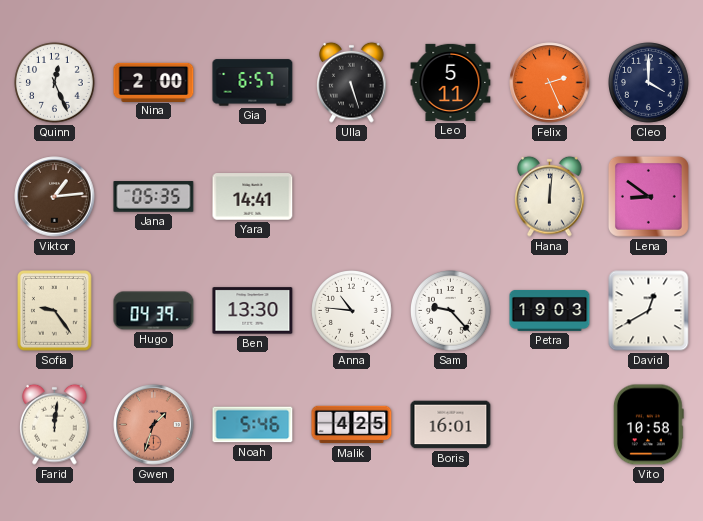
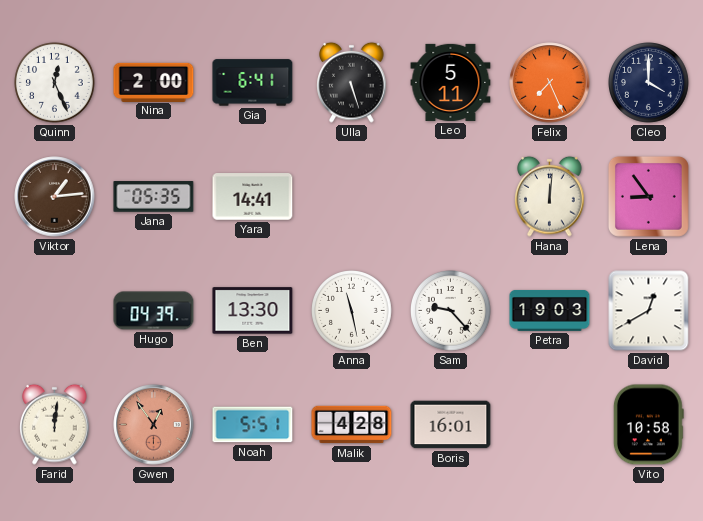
Gia: 6:57 -> 6:41 (253, 83)
Felix: 2:26 -> 7:26 (550, 83)
Lena: 8:51 -> 8:54 (648, 196)
Sofia: 9:24 -> none (55, 311)
Anna: 10:46 -> 11:28 (352, 311)
Gwen: 1:33 -> 12:54 (154, 425)
Noah: 5:46 -> 5:51 (253, 425)
Malik: 4:25 -> 4:28 (352, 425)
